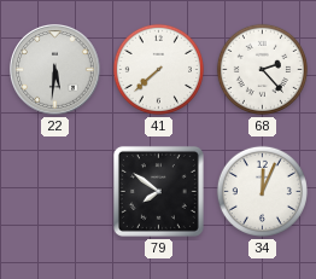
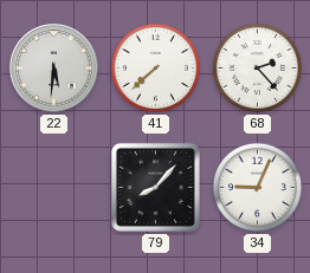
79: 7:51 -> 8:07 (155, 187)
34: 12:04 -> 9:04 (257, 187)
